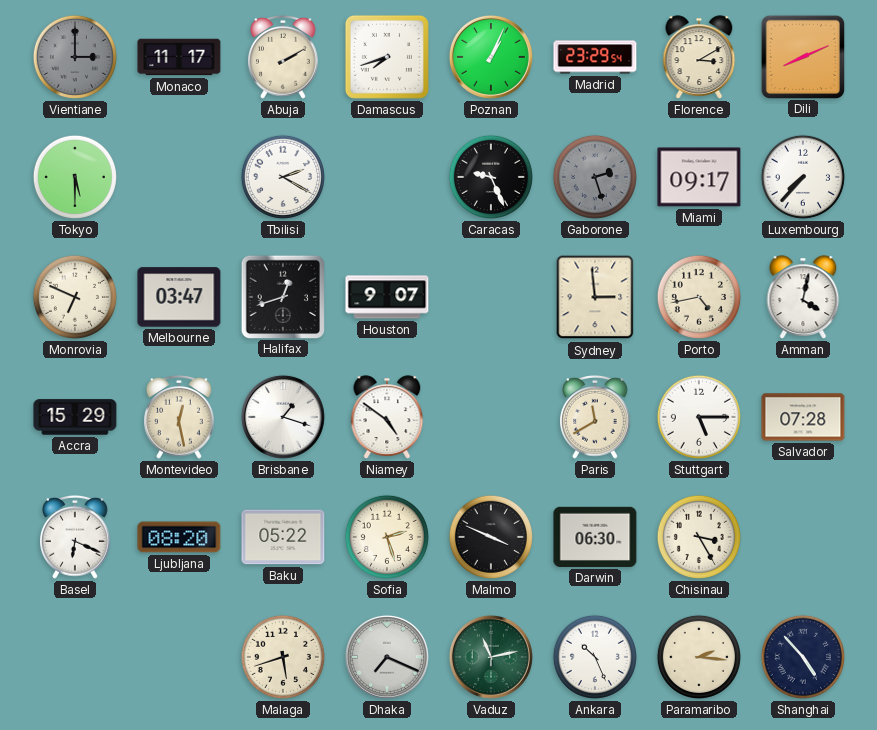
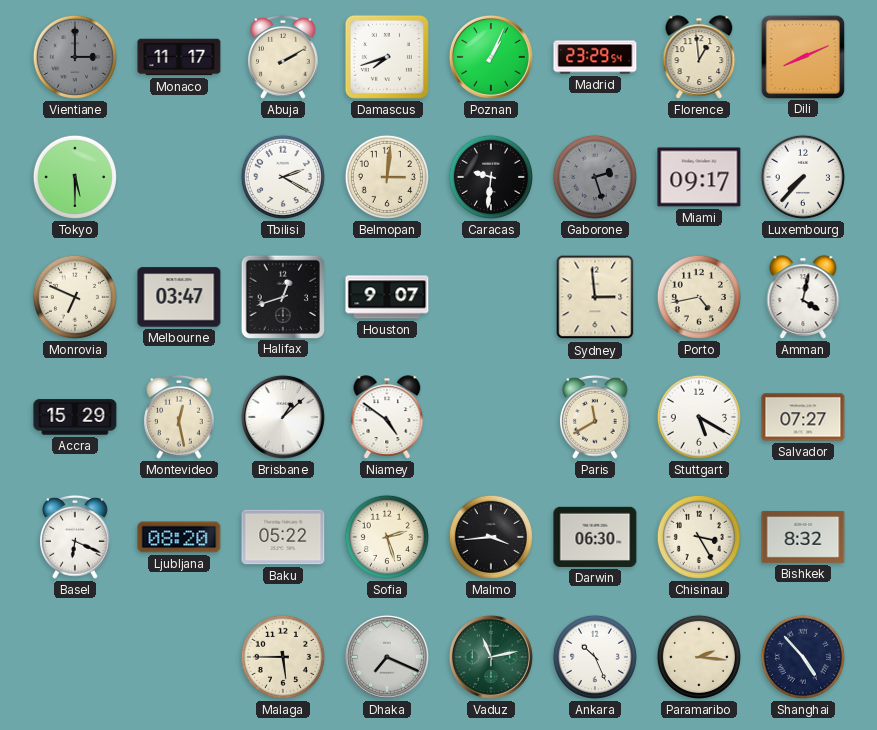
Florence: 3:10 -> 12:59 (699, 57)
Belmopan: none -> 3:01 (387, 177)
Caracas: 9:26 -> 9:31 (491, 177)
Brisbane: 1:18 -> 1:08 (283, 417)
Stuttgart: 5:15 -> 5:20 (699, 417)
Salvador: 07:28 -> 07:27 (803, 417)
Malmo: 3:49 -> 3:44 (491, 537)
Bishkek: none -> 8:32 (803, 537)
Malaga: 5:42 -> 5:45 (283, 657)
